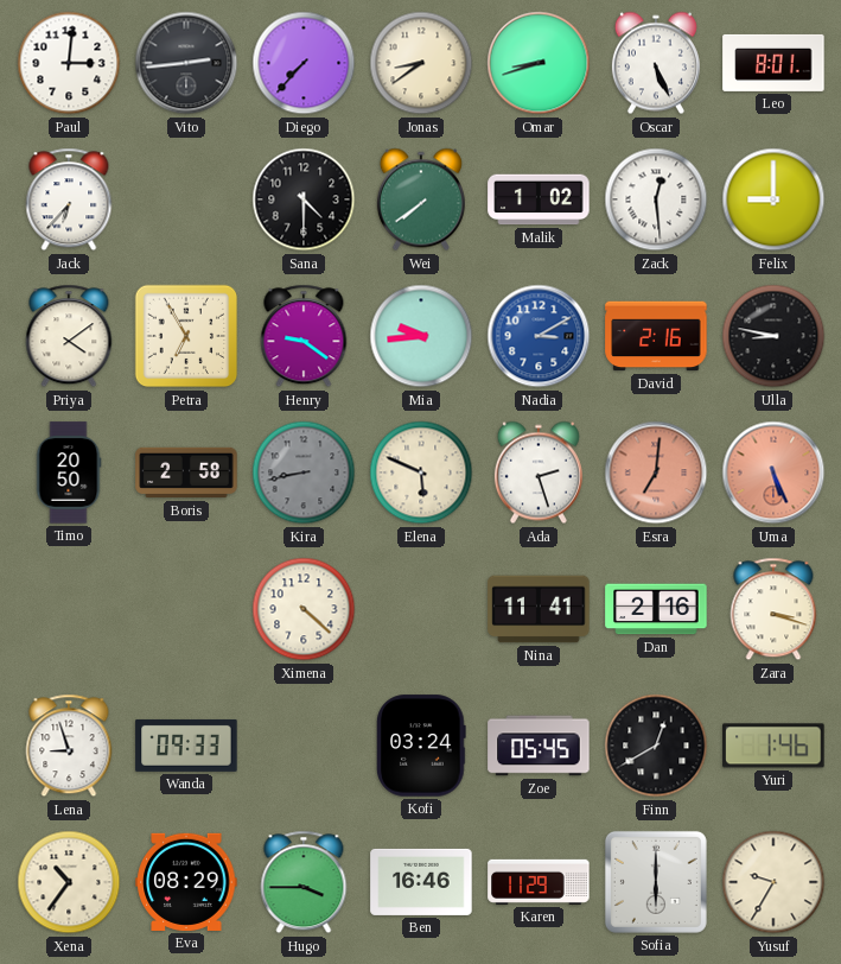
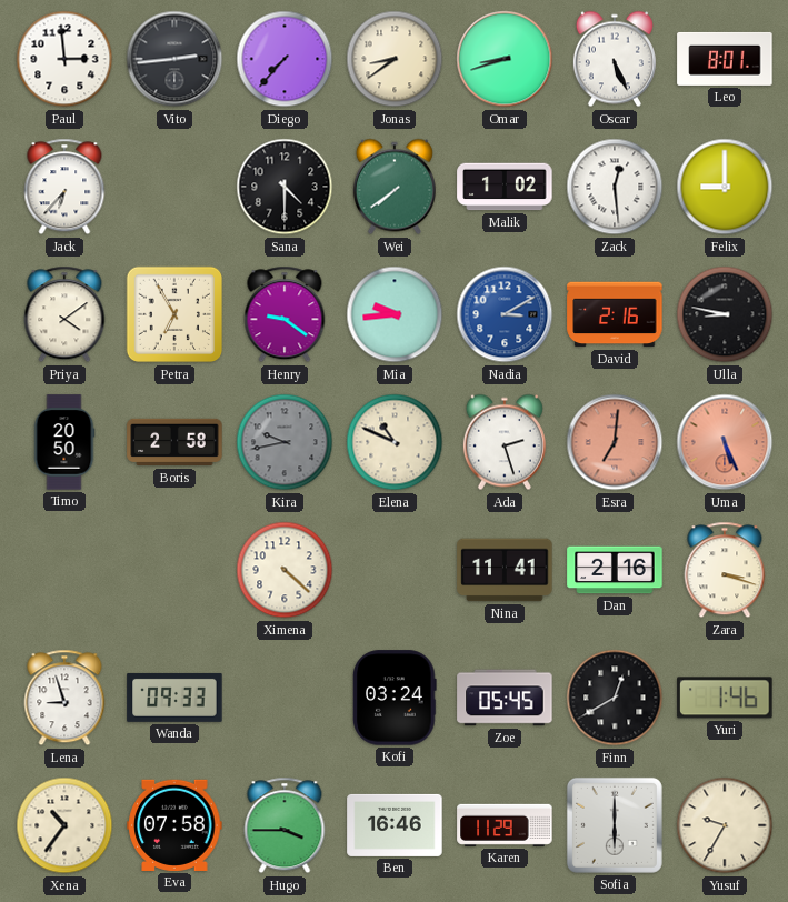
Paul: 3:01 -> 2:59 (64, 59)
Kira: 8:43 -> 9:43 (285, 442)
Elena: 5:49 -> 10:49 (395, 442)
Eva: 08:29 -> 07:58 (174, 825)
